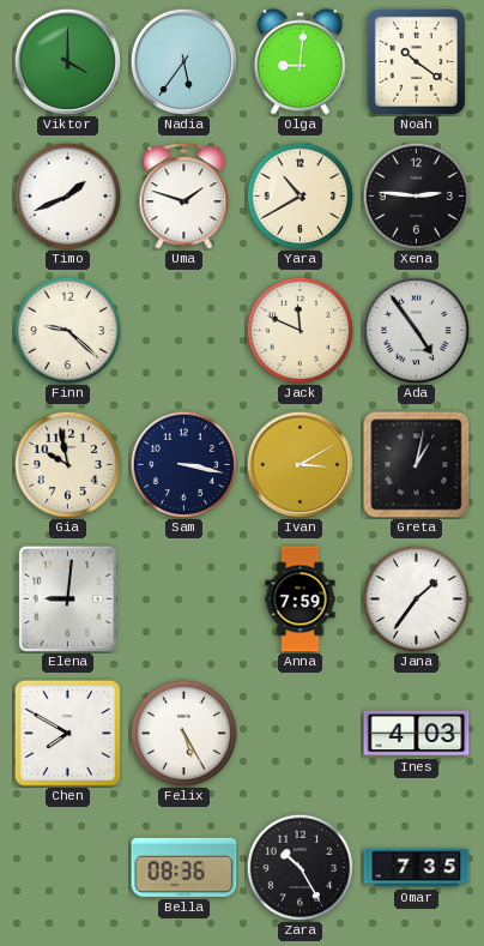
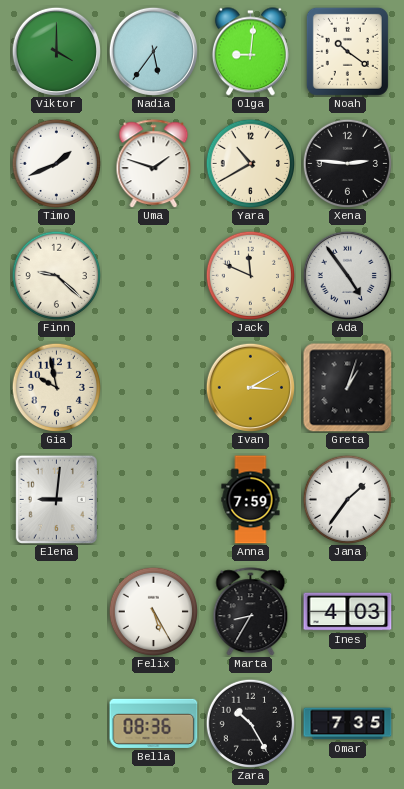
Sam: 3:17 -> none (183, 464)
Greta: 1:02 -> 1:03 (348, 388)
Chen: 7:50 -> none (67, 733)
Marta: none -> 8:35 (251, 612)
